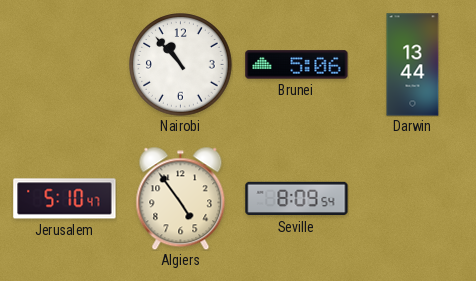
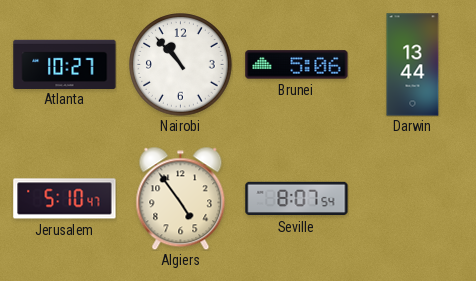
Atlanta: none -> 10:27 (65, 64)
Seville: 8:09 -> 8:07 (297, 199)
